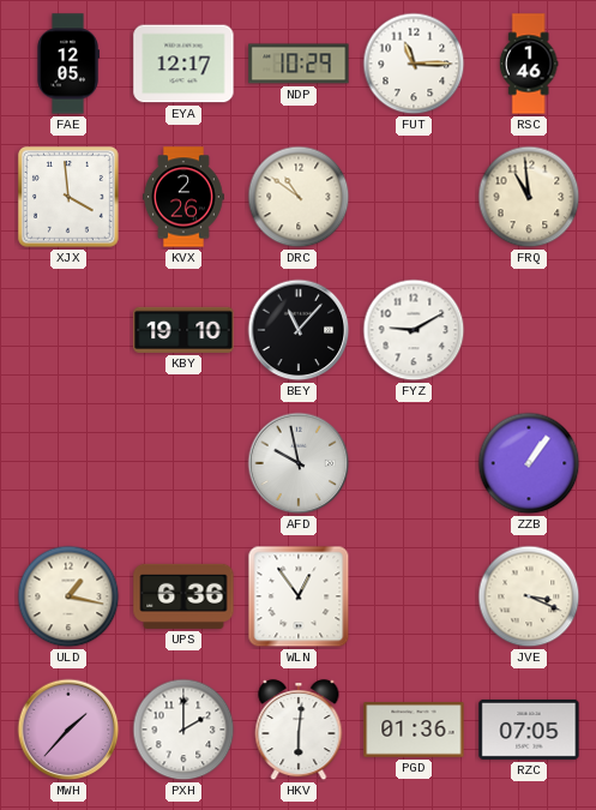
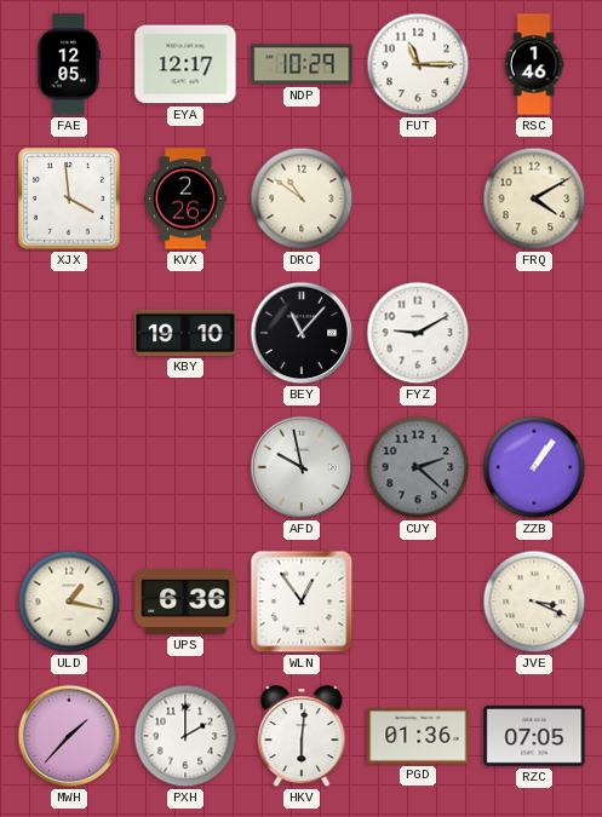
FRQ: 10:59 -> 4:10 (534, 199)
CUY: none -> 2:22 (418, 467)
